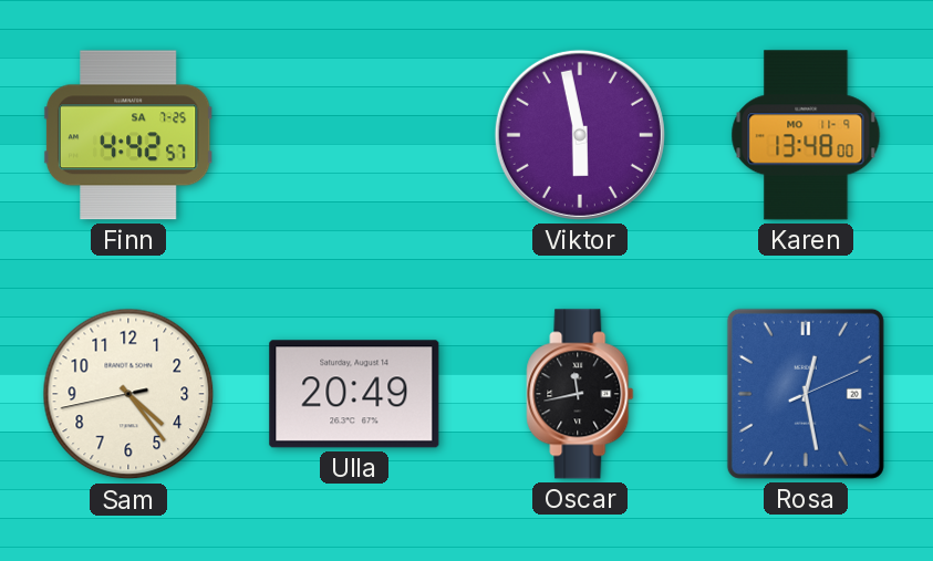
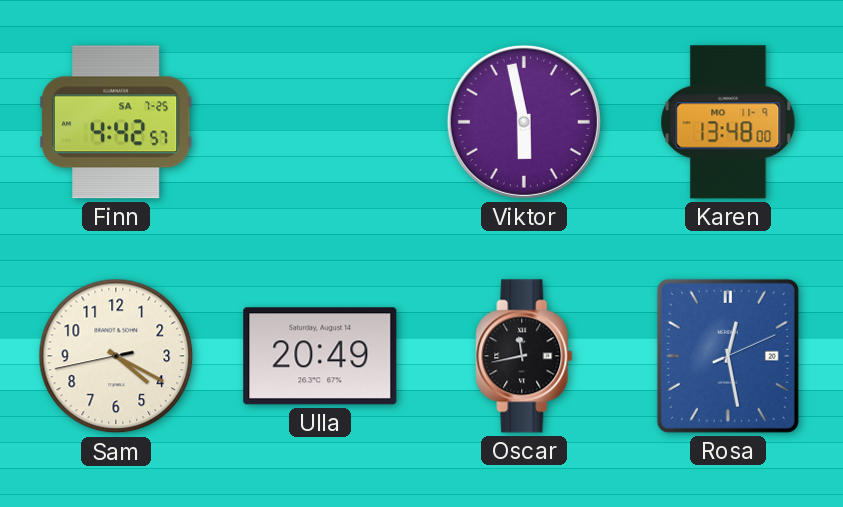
Sam: 4:23 -> 4:19 (116, 356)
